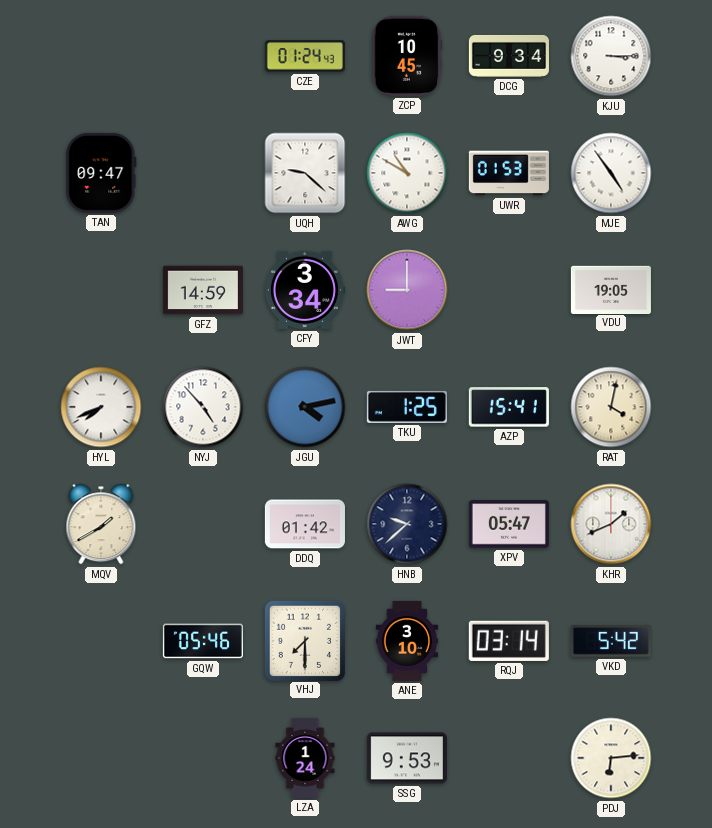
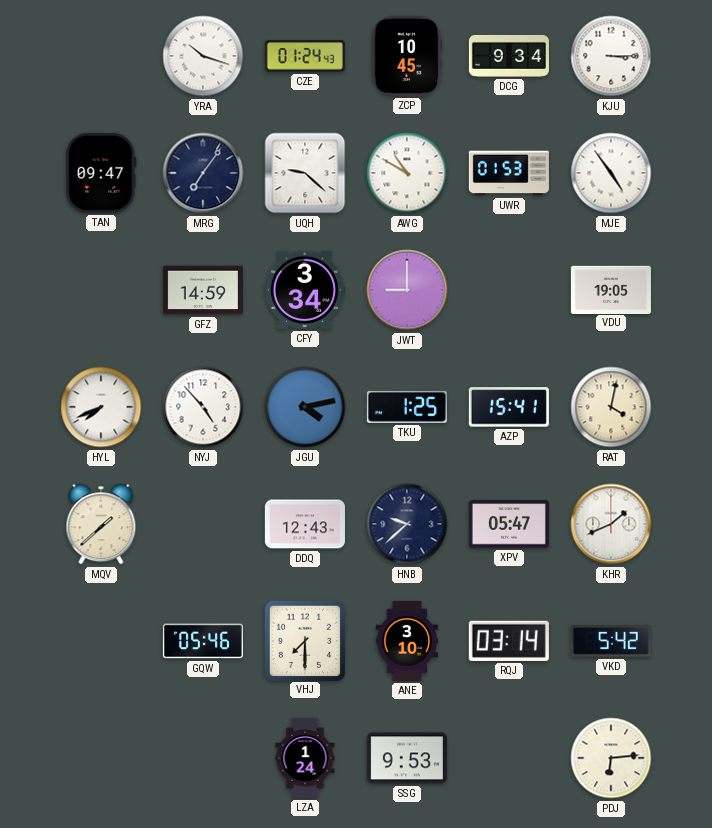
YRA: none -> 10:18 (203, 56)
MRG: none -> 7:06 (203, 173)
MQV: 1:40 -> 1:38 (101, 524)
DDQ: 01:42 -> 12:43 (305, 524)
